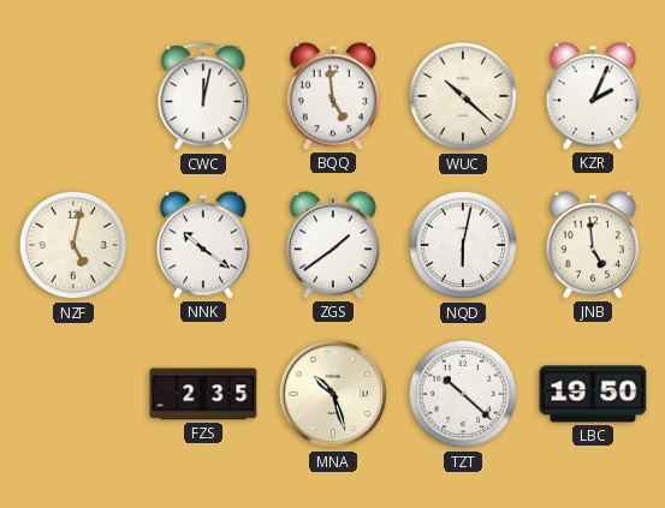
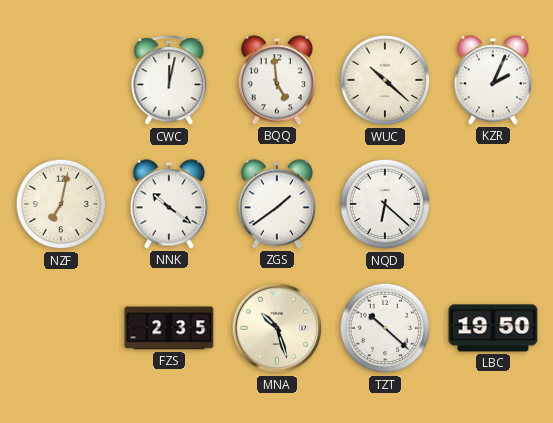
NZF: 5:02 -> 7:02 (61, 204)
NQD: 6:02 -> 6:22 (385, 204)
JNB: 4:59 -> none (593, 245)
